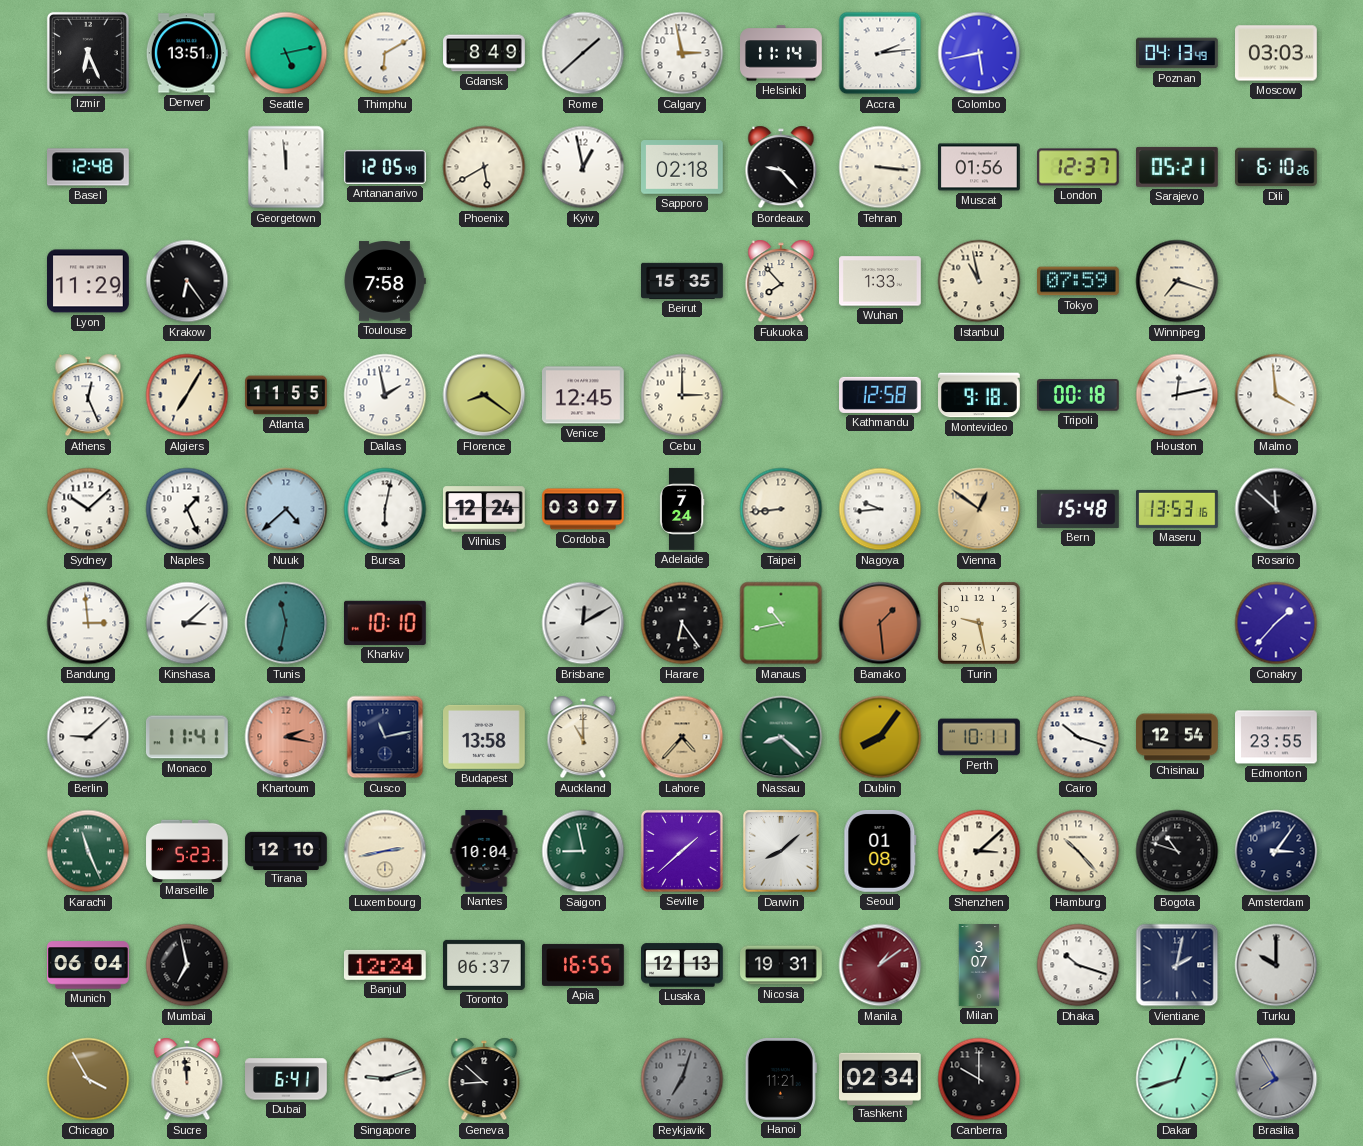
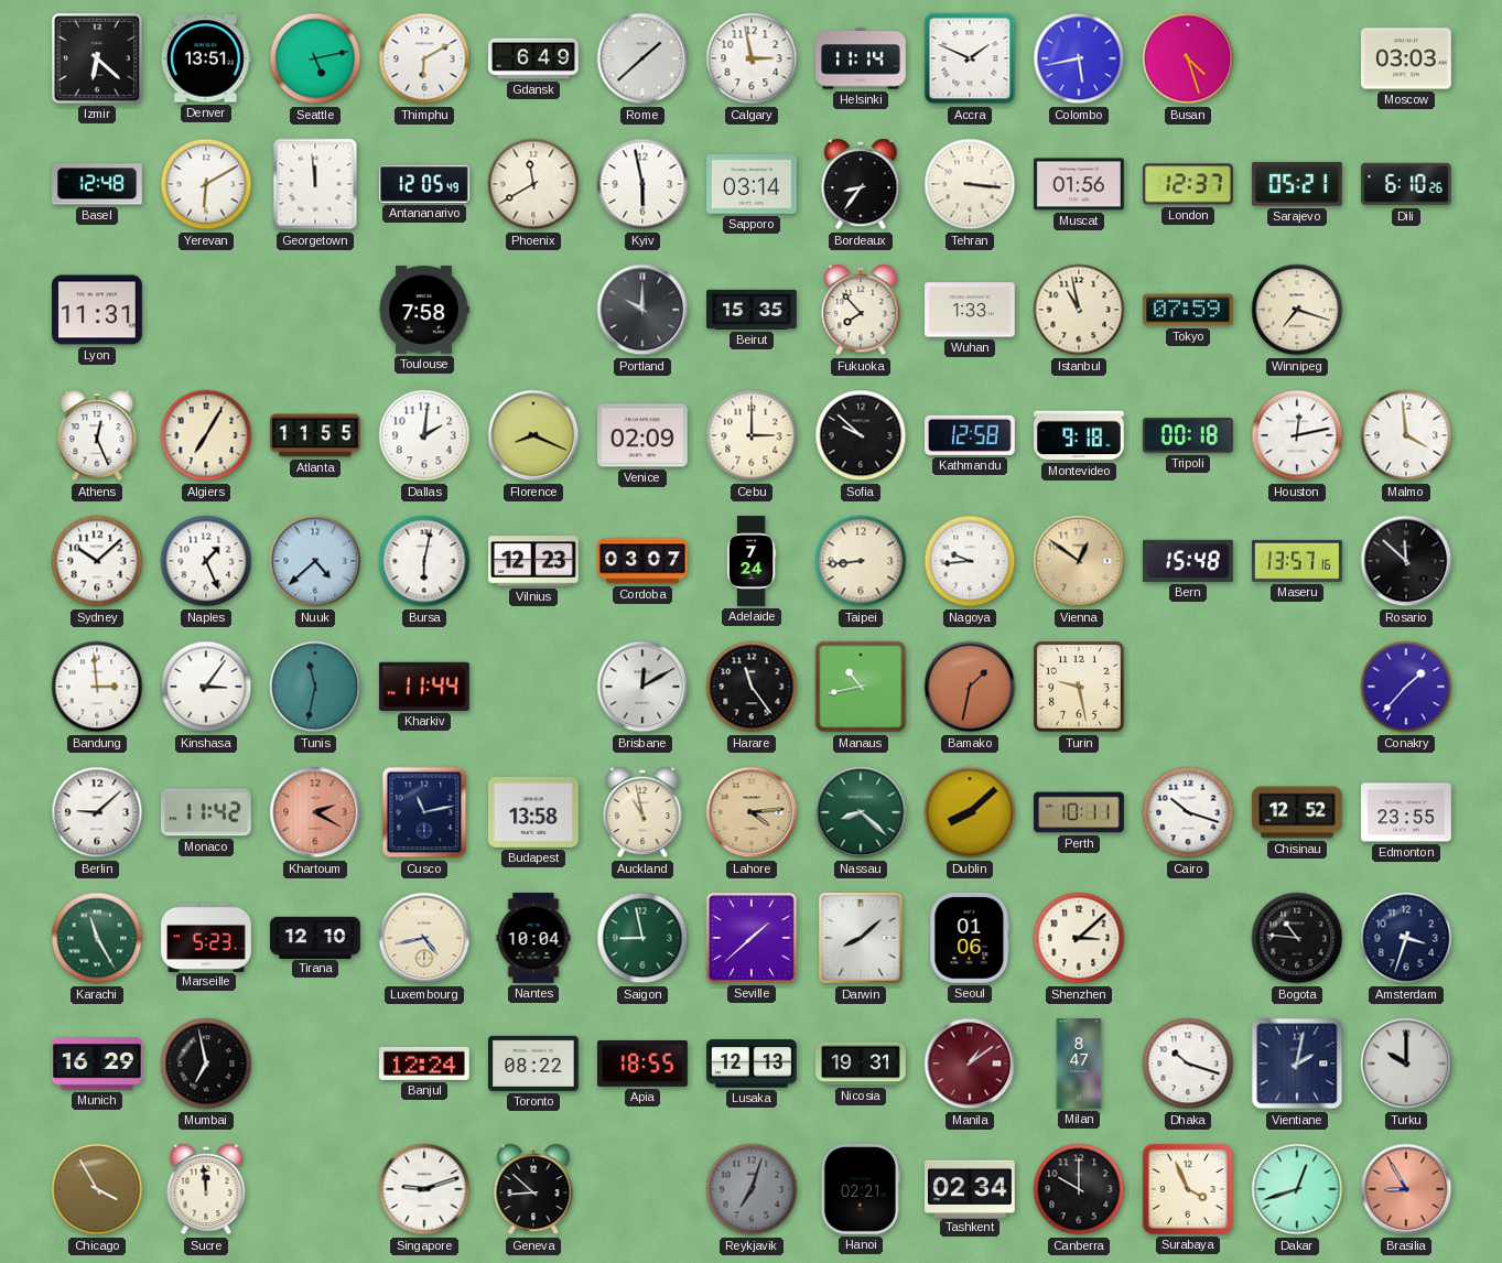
Izmir: 6:26 -> 6:22 (97, 58)
Gdansk: 8:49 -> 6:49 (533, 58)
Accra: 2:14 -> 1:49 (970, 58)
Busan: none -> 4:27 (1188, 58)
Poznan: 04:13 -> none (1178, 53)
Yerevan: none -> 6:10 (206, 184)
Phoenix: 5:40 -> 11:40 (533, 184)
Kyiv: 12:58 -> 5:58 (642, 184)
Sapporo: 02:18 -> 03:14 (753, 184)
Bordeaux: 9:23 -> 8:36 (861, 184)
Lyon: 11:29 -> 11:31 (98, 310)
Krakow: 6:24 -> none (187, 281)
Portland: none -> 10:00 (642, 310)
Dallas: 1:58 -> 2:01 (424, 435)
Florence: 8:21 -> 8:19 (533, 435)
Venice: 12:45 -> 02:09 (644, 435)
Sofia: none -> 9:52 (861, 435)
Vilnius: 12:24 -> 12:23 (534, 561)
Maseru: 13:53 -> 13:57 (1298, 561)
Kinshasa: 3:08 -> 3:06 (206, 687)
Kharkiv: 10:10 -> 11:44 (424, 687)
Harare: 6:24 -> 11:24 (752, 687)
Bamako: 1:29 -> 1:32 (970, 687)
Monaco: 11:41 -> 11:42 (206, 812)
Khartoum: 2:17 -> 2:20 (315, 812)
Auckland: 11:00 -> 10:58 (642, 812)
Lahore: 4:37 -> 4:14 (752, 812)
Dublin: 8:06 -> 8:08 (970, 812)
Chisinau: 12:54 -> 12:52 (1297, 812)
Karachi: 11:26 -> 11:25 (97, 938)
Luxembourg: 2:43 -> 4:43 (424, 938)
Seoul: 01:08 -> 01:06 (970, 939)
Hamburg: 10:23 -> none (1078, 851)
Bogota: 10:48 -> 10:46 (1297, 938)
Amsterdam: 3:06 -> 3:33 (1406, 938)
Munich: 06:04 -> 16:29 (98, 1064)
Toronto: 06:37 -> 08:22 (534, 1064)
Apia: 16:55 -> 18:55 (644, 1064)
Milan: 3:07 -> 8:47 (1079, 1064)
Dubai: 6:41 -> none (287, 1079)
Hanoi: 11:21 -> 02:21 (861, 1190)
Surabaya: none -> 3:56 (1188, 1189)
Brasilia: 7:55 -> 8:55 (1406, 1189)
Brasilia dial: grey -> salmon (1406, 1189)
